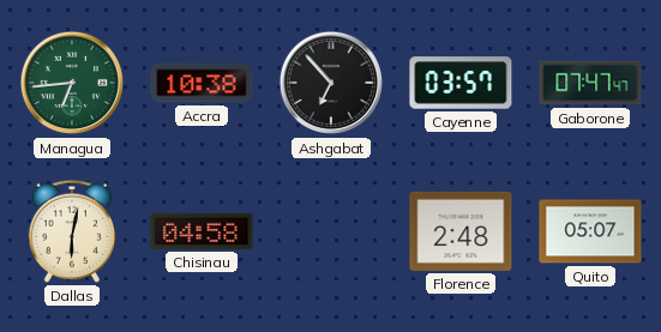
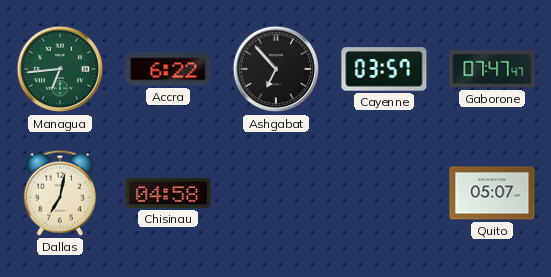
Accra: 10:38 -> 6:22 (168, 69)
Dallas: 6:02 -> 7:02 (59, 193)
Florence: 2:48 -> none (461, 231)
